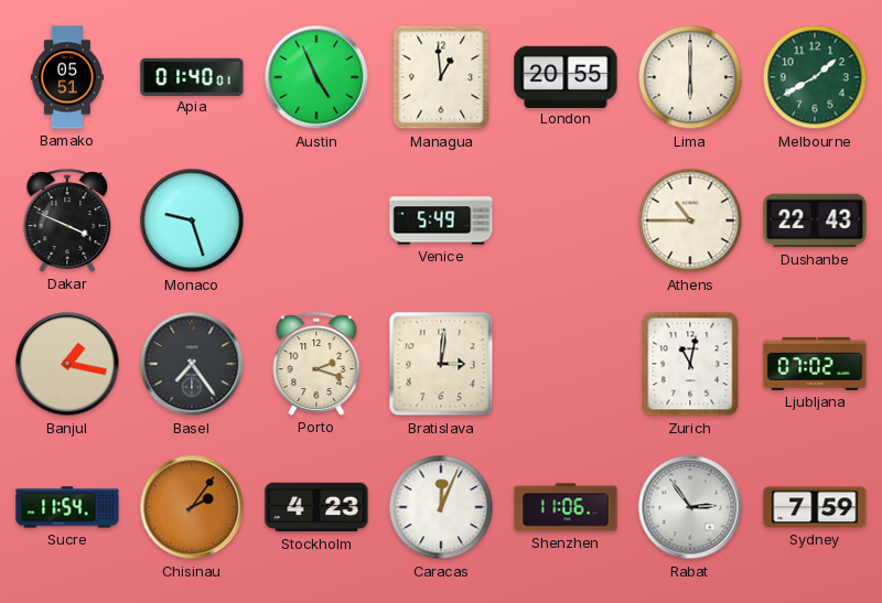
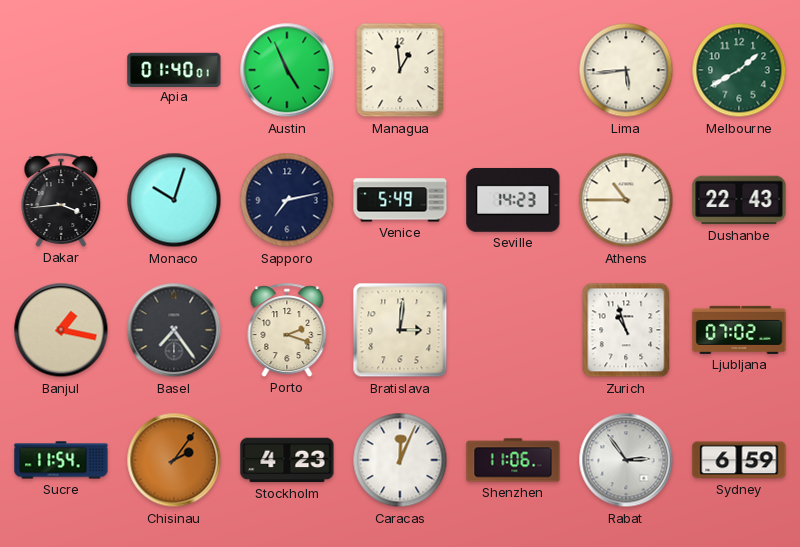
Bamako: 05:51 -> none (67, 77)
London: 20:55 -> none (566, 76)
Lima: 6:00 -> 5:44 (626, 70)
Dakar: 3:49 -> 3:44 (61, 200)
Monaco: 9:27 -> 10:03 (174, 200)
Sapporo: none -> 7:13 (287, 200)
Seville: none -> 14:23 (513, 200)
Zurich: 11:02 -> 10:57 (626, 330)
Sydney: 7:59 -> 6:59 (739, 460)
